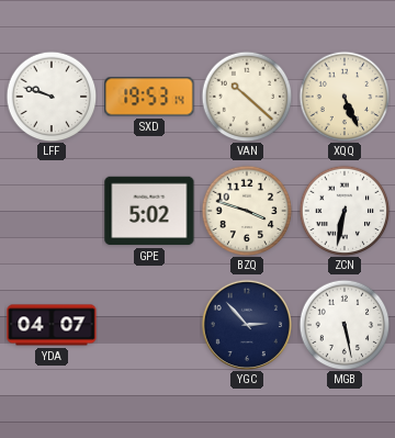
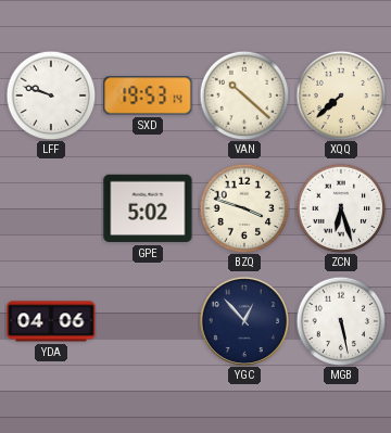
XQQ: 5:26 -> 7:38 (341, 95)
ZCN: 6:32 -> 6:27 (341, 208)
YDA: 04:07 -> 04:06 (51, 321)
YGC: 2:53 -> 12:53 (244, 321)
